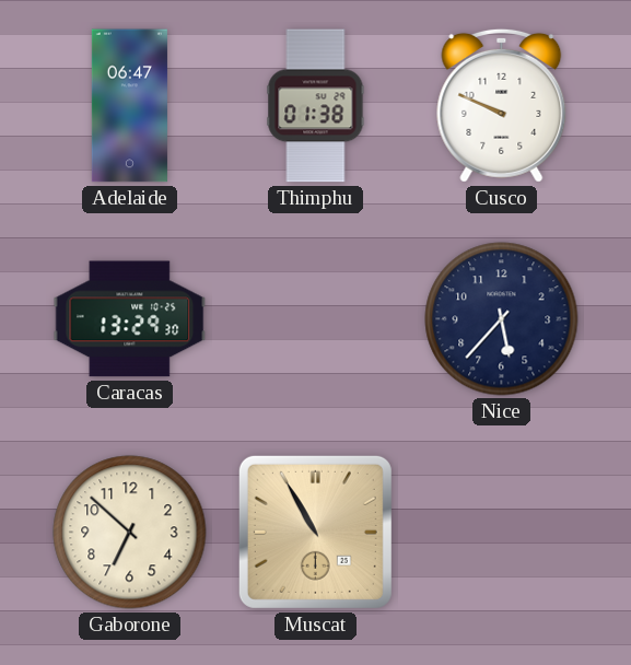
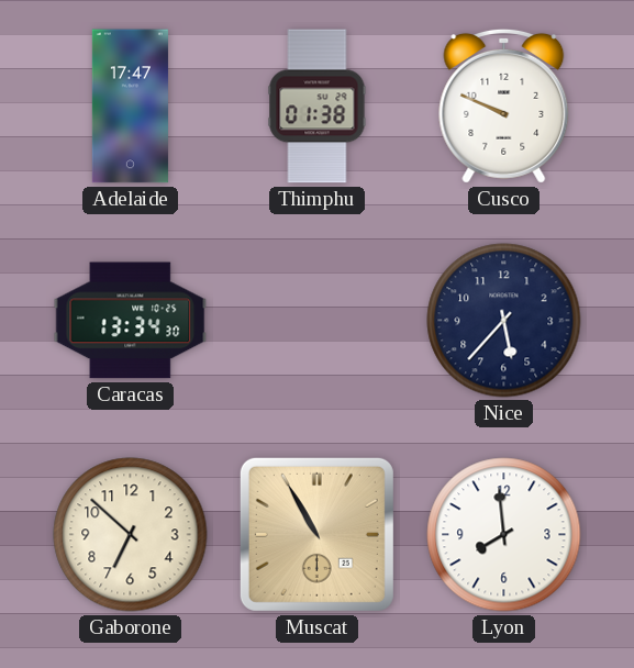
Adelaide: 06:47 -> 17:47 (130, 107)
Caracas: 13:29 -> 13:34 (131, 321)
Lyon: none -> 7:59 (504, 535)
